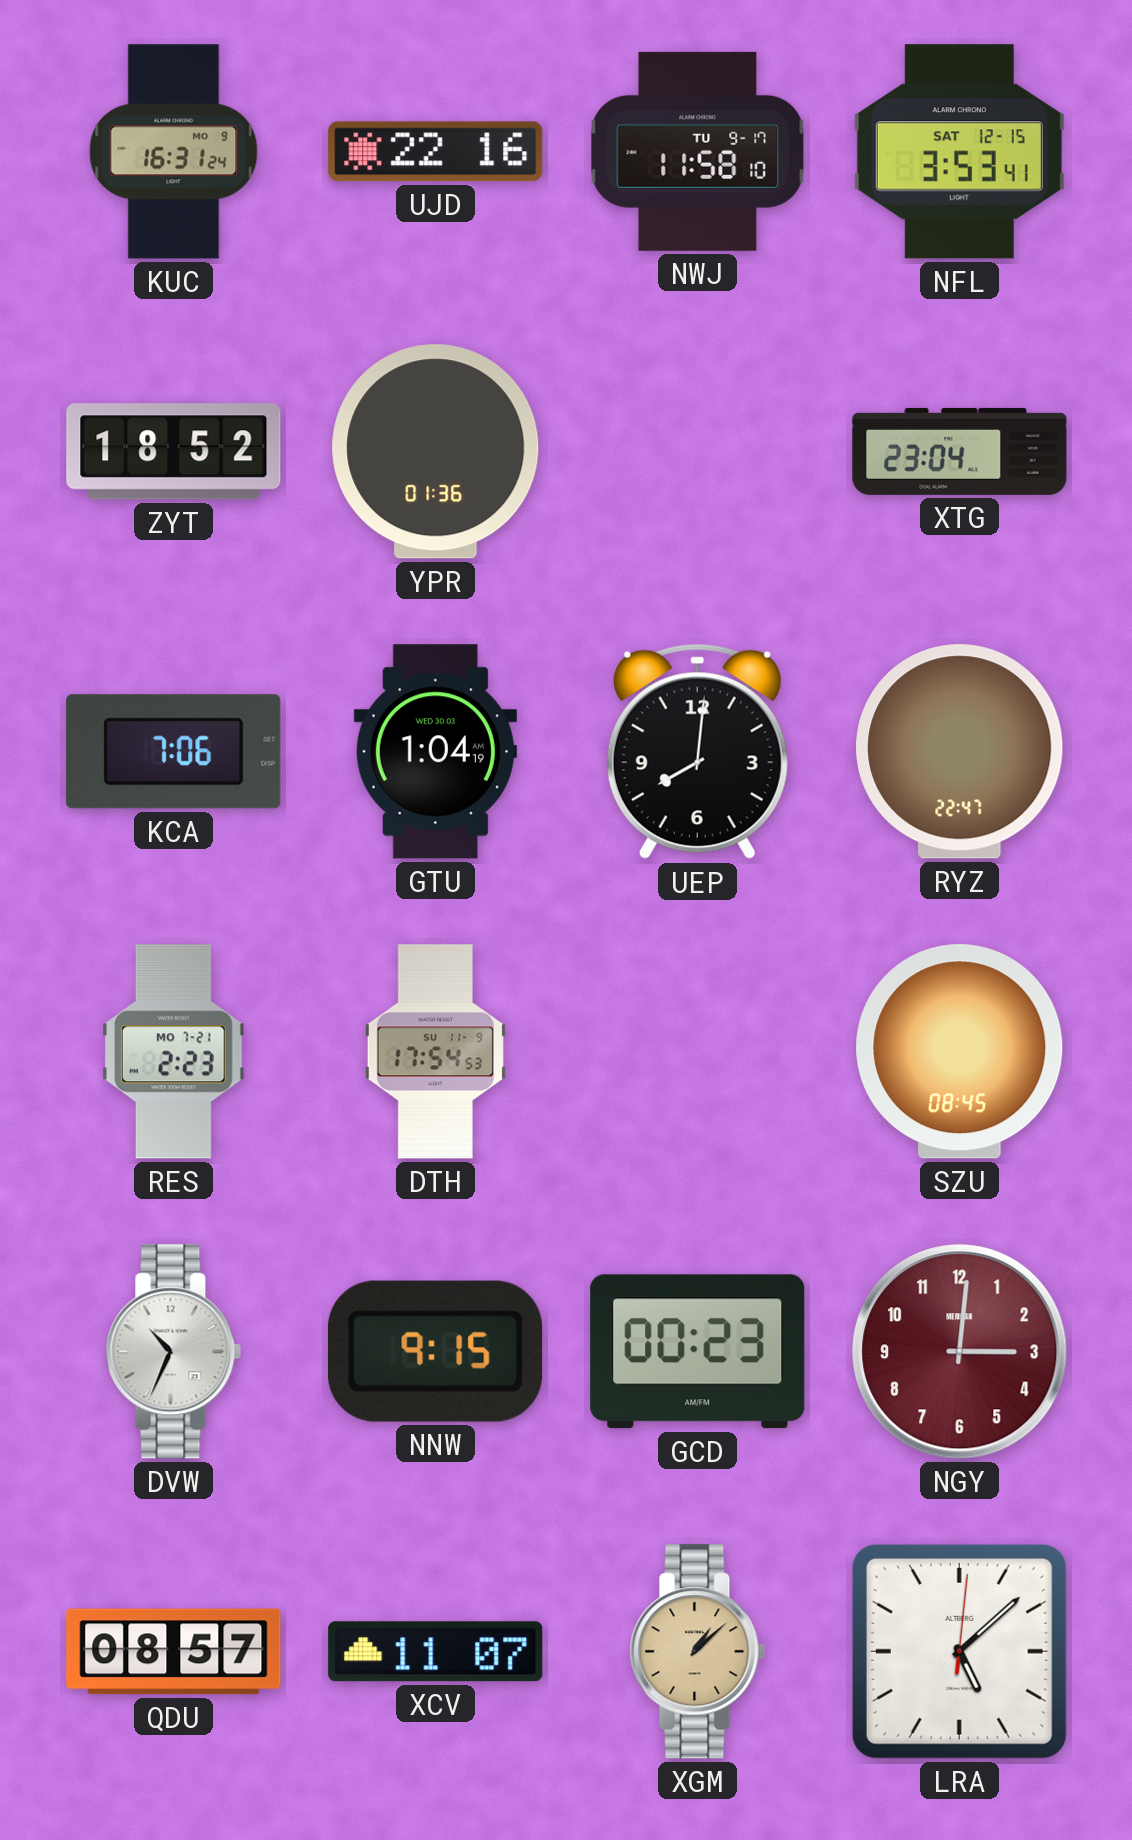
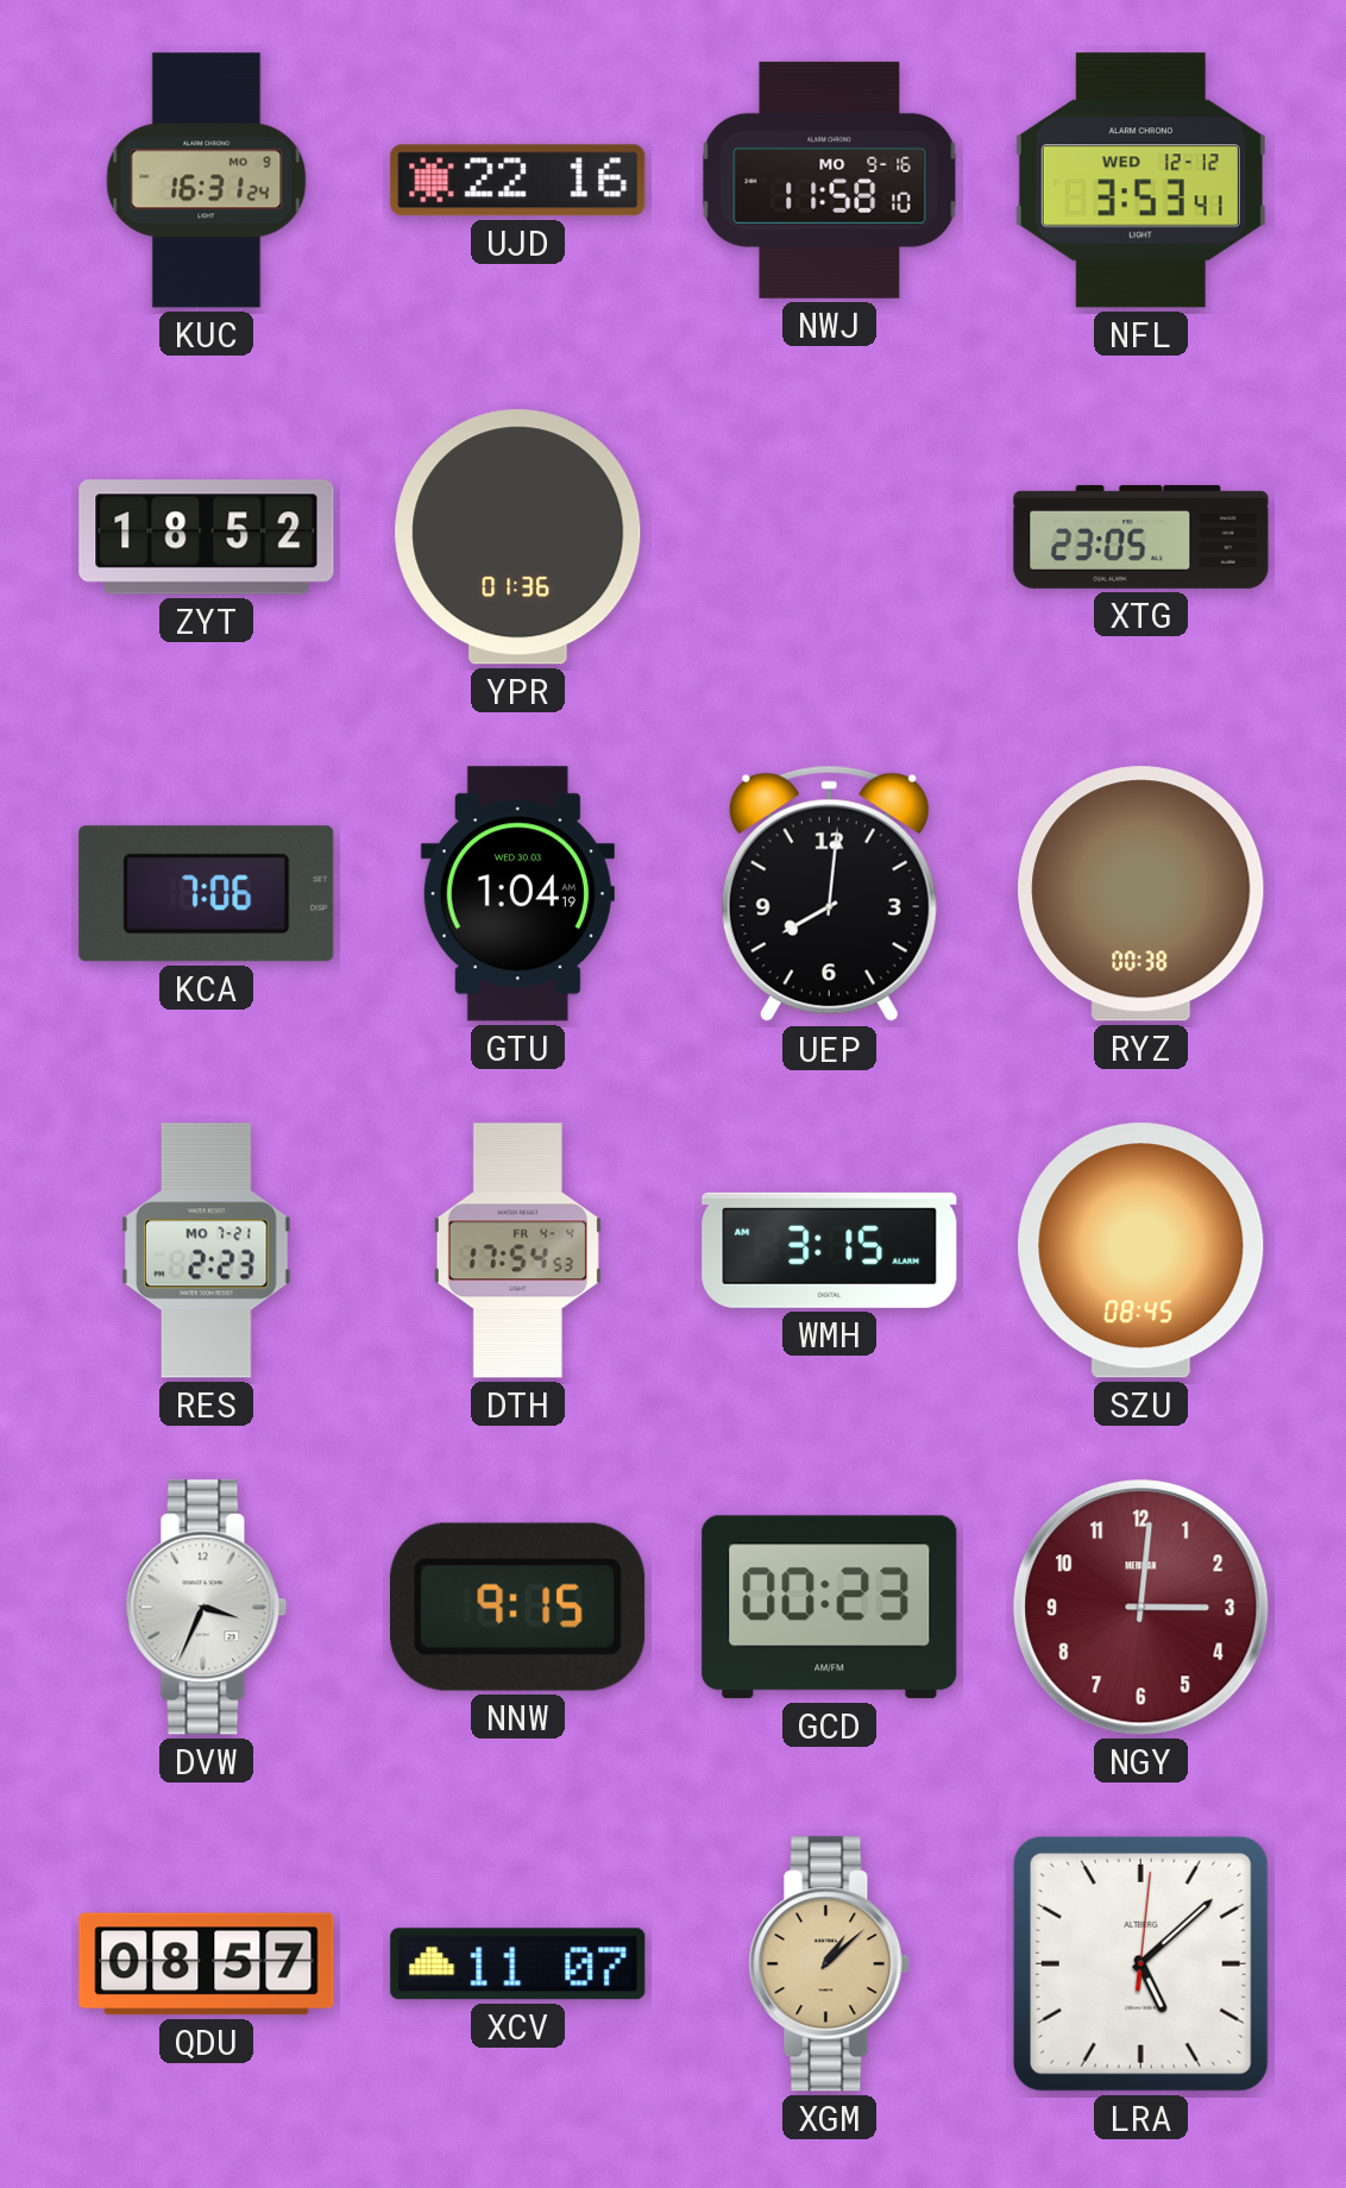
NWJ date: TU 9-17 -> MO 9-16 (830, 180)
NFL date: SAT 12-15 -> WED 12-12 (1140, 181)
XTG: 23:04 -> 23:05 (1141, 536)
RYZ: 22:47 -> 00:38 (1141, 894)
DTH date: SU 11-9 -> FR 4-4 (517, 1251)
WMH: none -> 3:15 (830, 1250)
DVW: 10:34 -> 3:34 (207, 1608)
